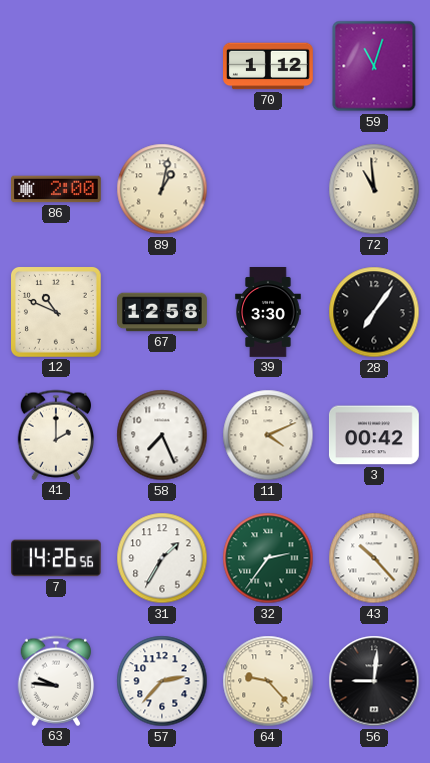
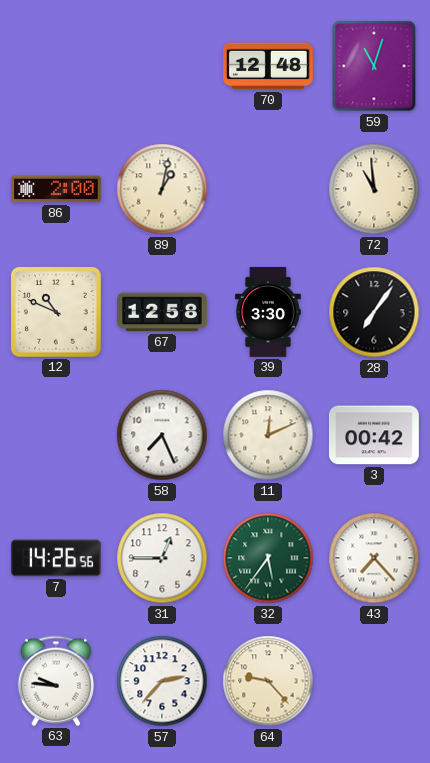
70: 1:12 -> 12:48 (269, 66)
41: 2:00 -> none (56, 435)
11: 4:11 -> 12:11 (268, 435)
31: 1:35 -> 12:45 (162, 558)
32: 2:36 -> 5:36 (268, 558)
43: 10:23 -> 7:23 (374, 558)
56: 9:01 -> none (374, 681)
